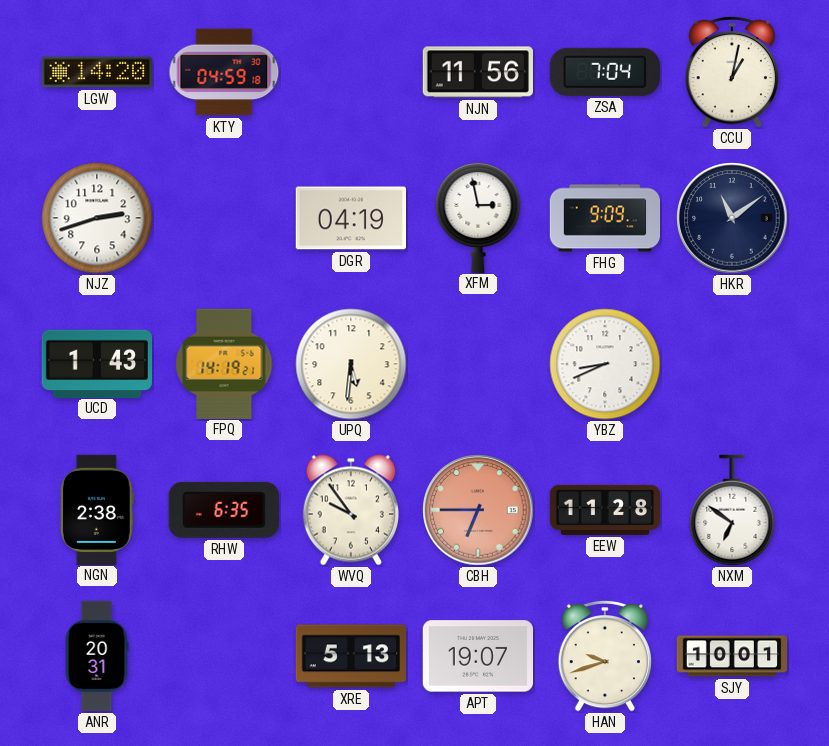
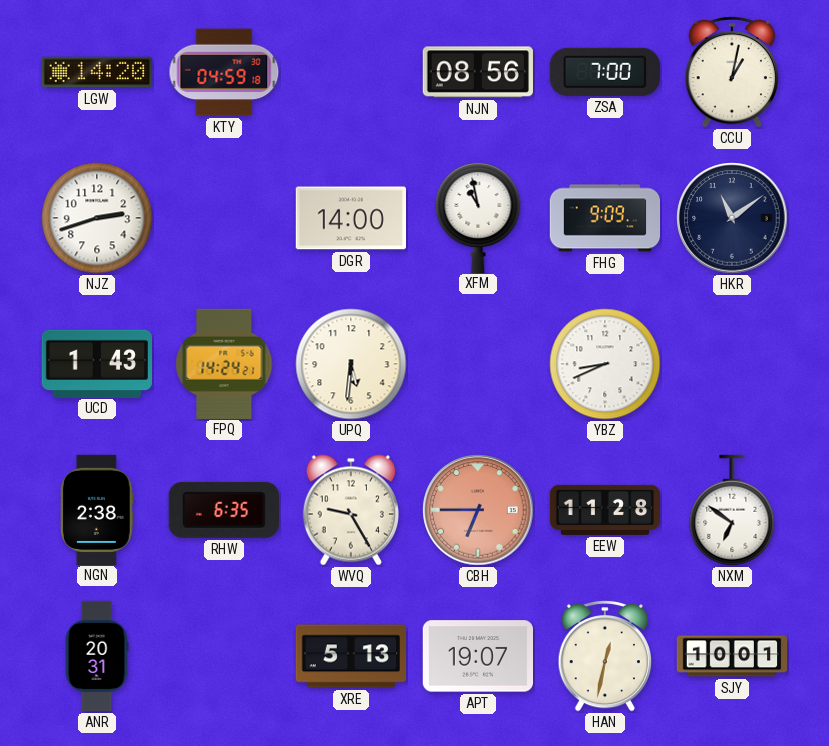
NJN: 11:56 -> 08:56 (478, 72)
ZSA: 7:04 -> 7:00 (605, 72)
DGR: 04:19 -> 14:00 (350, 218)
XFM: 2:58 -> 10:58 (478, 217)
FPQ: 14:19 -> 14:24 (224, 363)
WVQ: 9:54 -> 9:25 (351, 510)
HAN: 9:42 -> 12:32 (604, 656)
